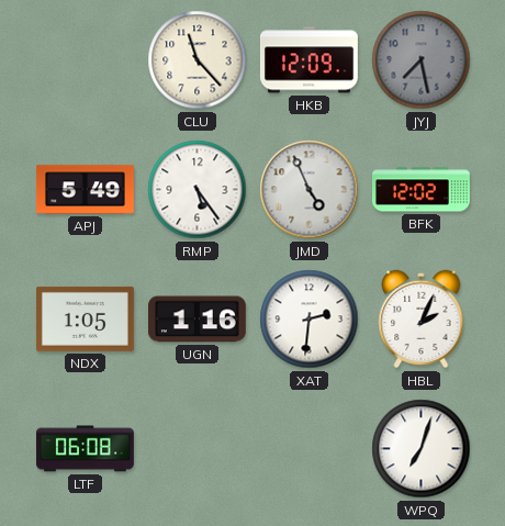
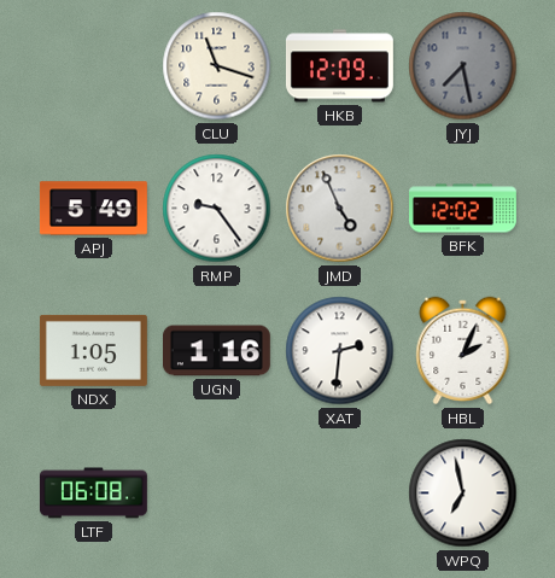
CLU: 11:23 -> 11:18 (217, 66)
RMP: 5:24 -> 9:24 (217, 209)
WPQ: 7:03 -> 6:58 (463, 494)
